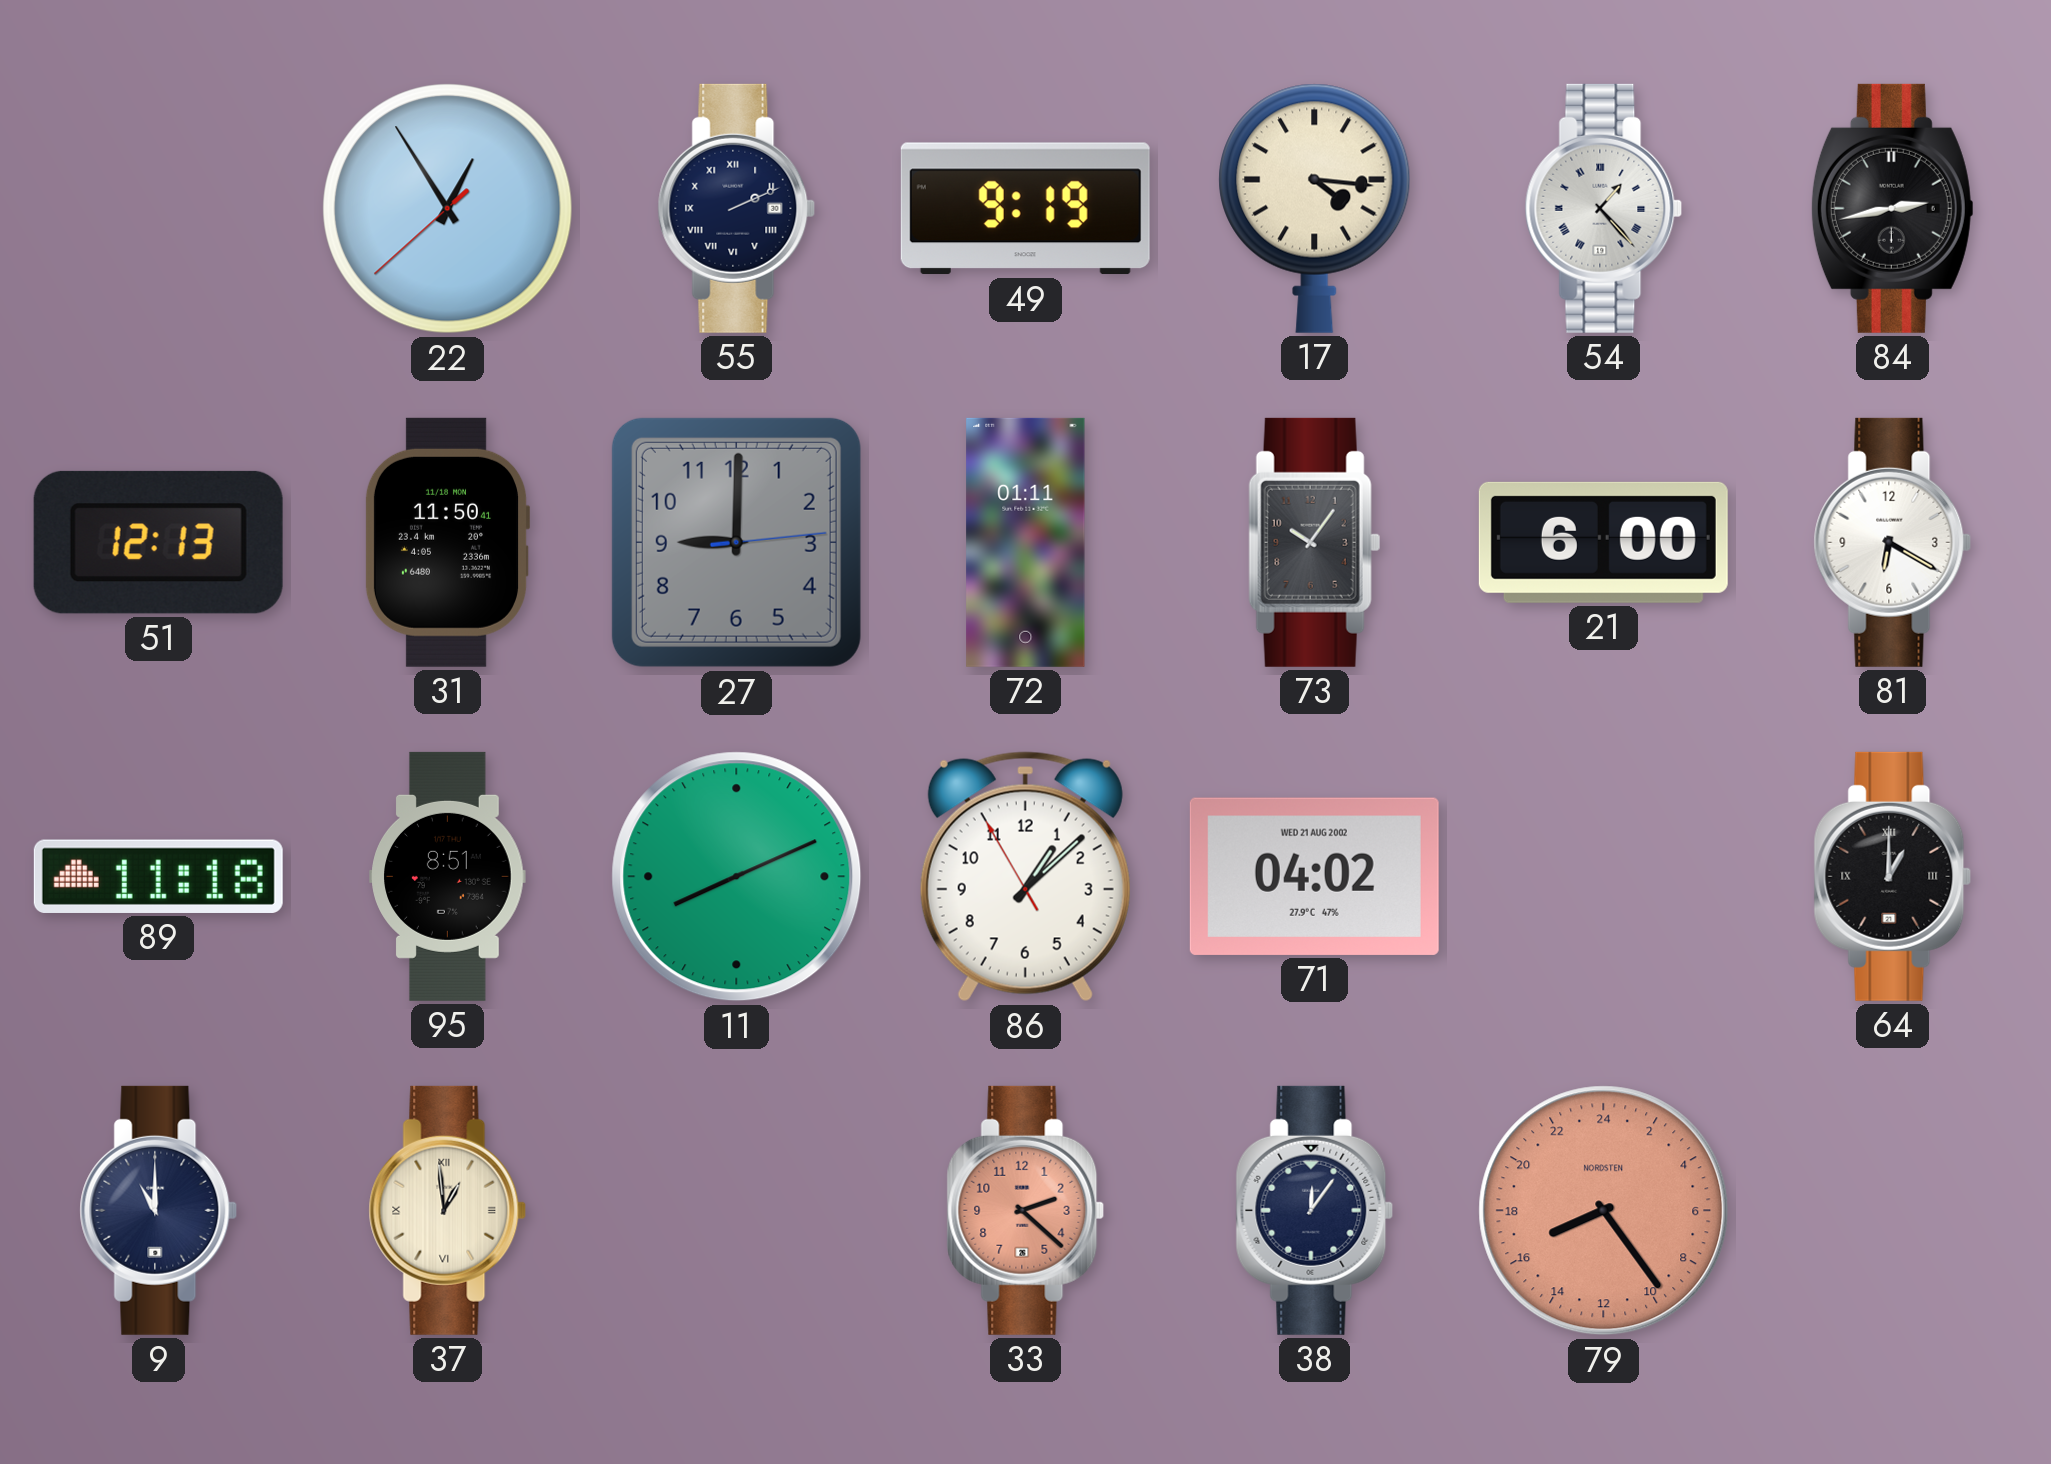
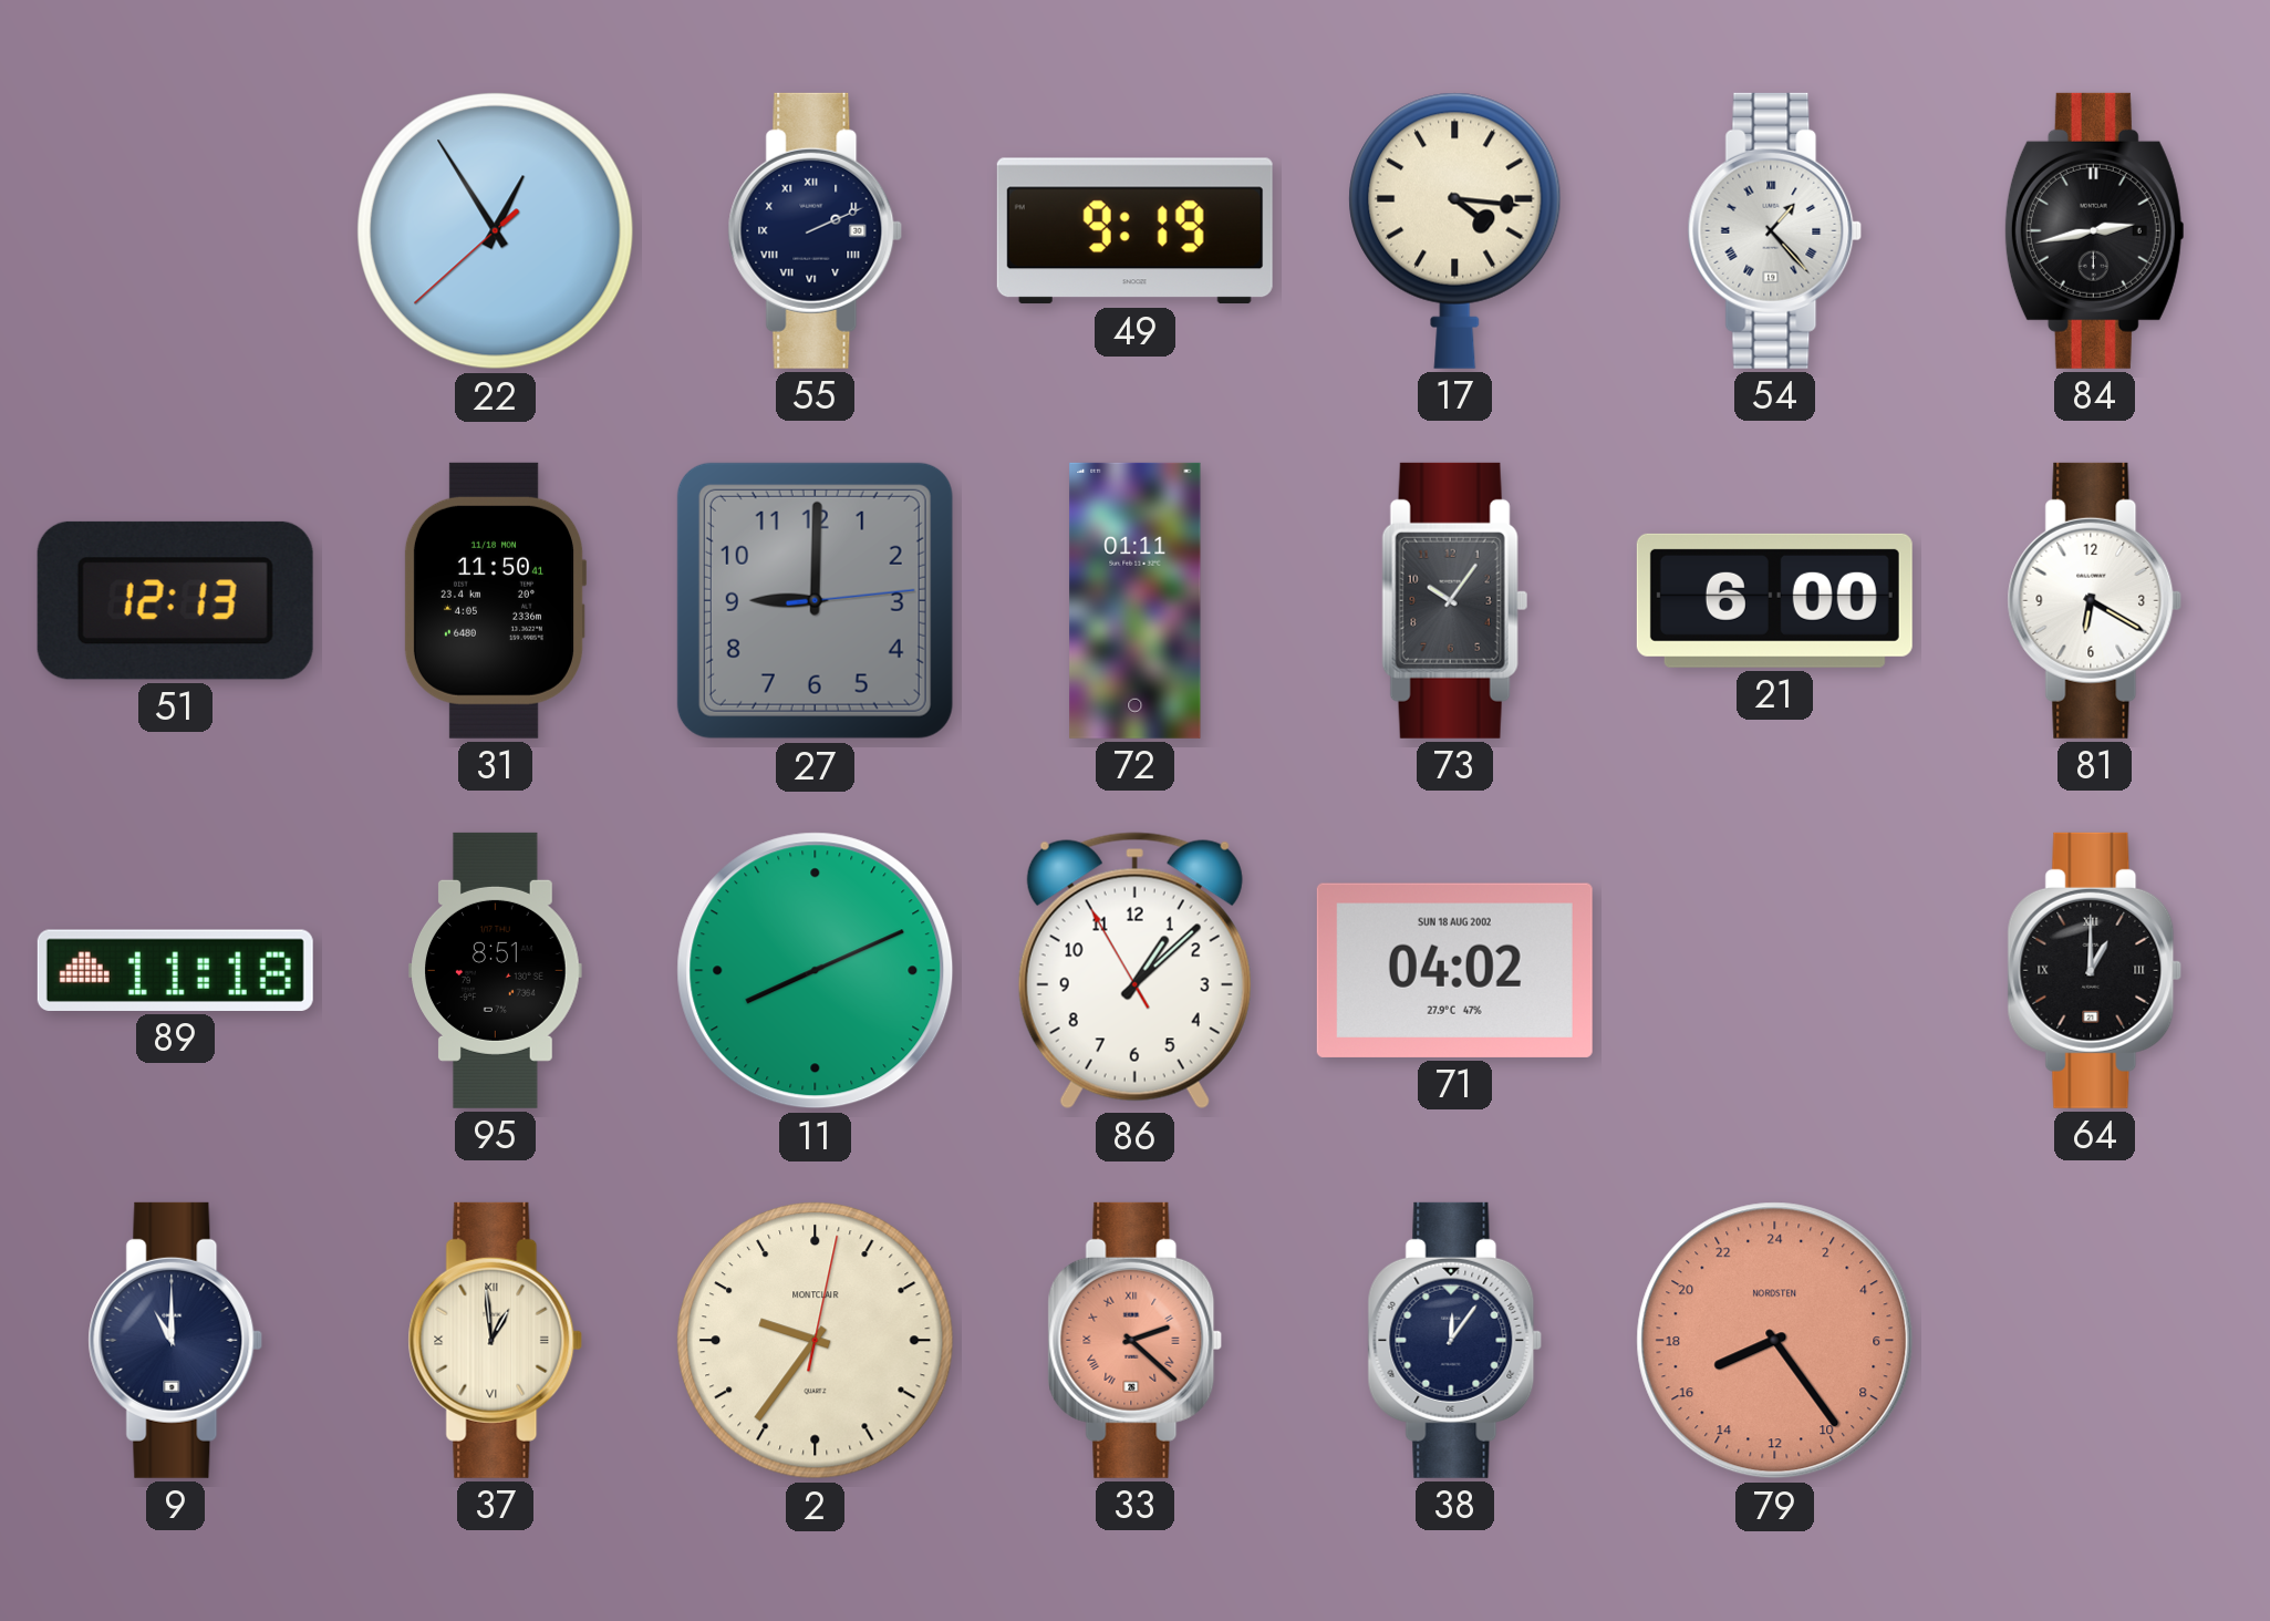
71 date: WED 21 AUG 2002 -> SUN 18 AUG 2002 (1454, 970)
2: none -> 9:36 (816, 1341)
33 numerals: Arabic -> Roman (1136, 1340)
